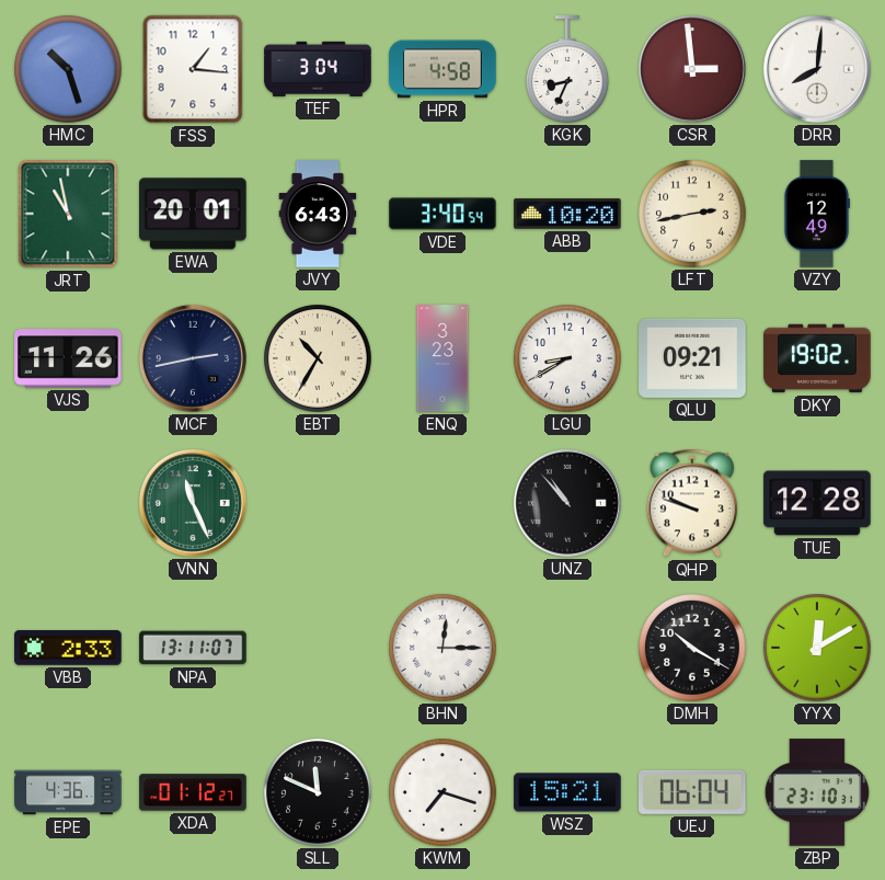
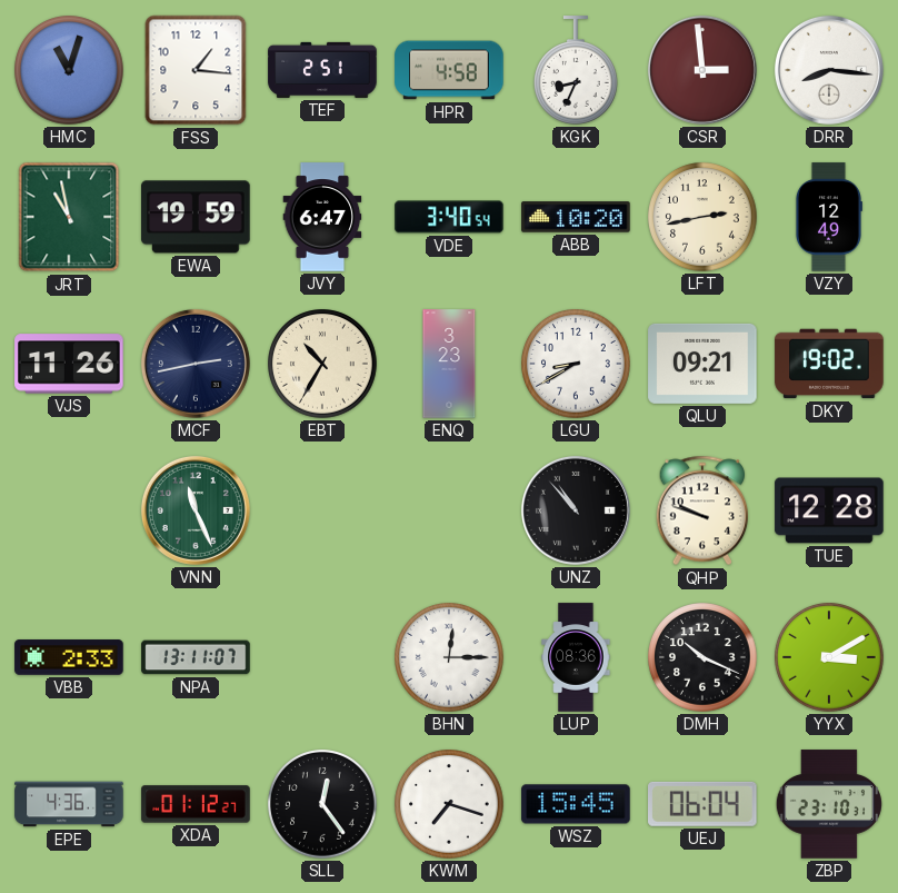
HMC: 10:27 -> 11:03 (69, 70)
TEF: 3:04 -> 2:51 (322, 70)
DRR: 8:01 -> 8:16 (829, 70)
EWA: 20:01 -> 19:59 (196, 217)
JVY: 6:43 -> 6:47 (322, 217)
LUP: none -> 08:36 (576, 657)
DMH: 10:20 -> 10:19 (702, 657)
YYX: 12:10 -> 3:10 (829, 657)
SLL: 11:49 -> 12:24 (322, 804)
WSZ: 15:21 -> 15:45 (576, 804)
